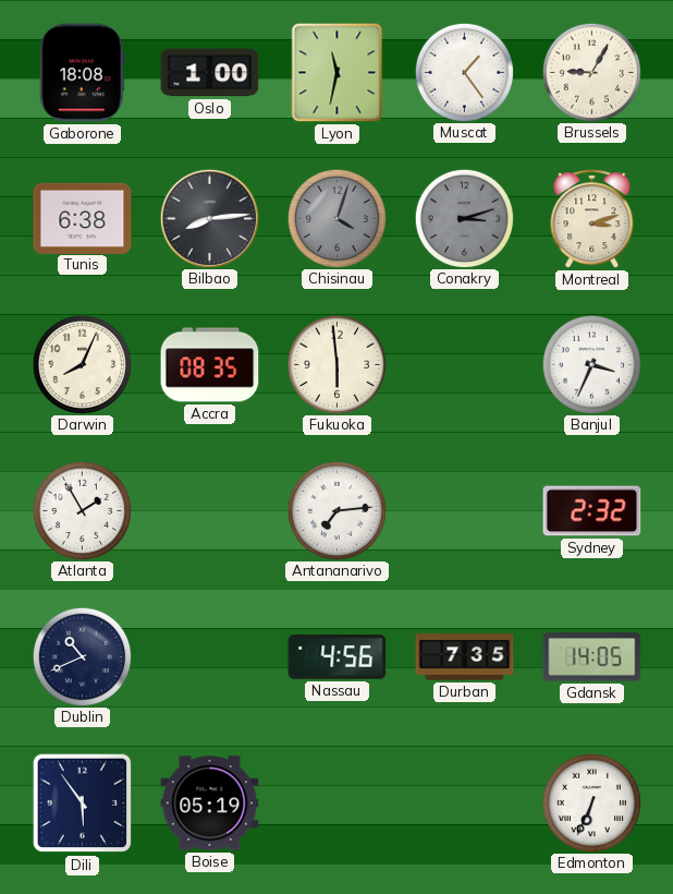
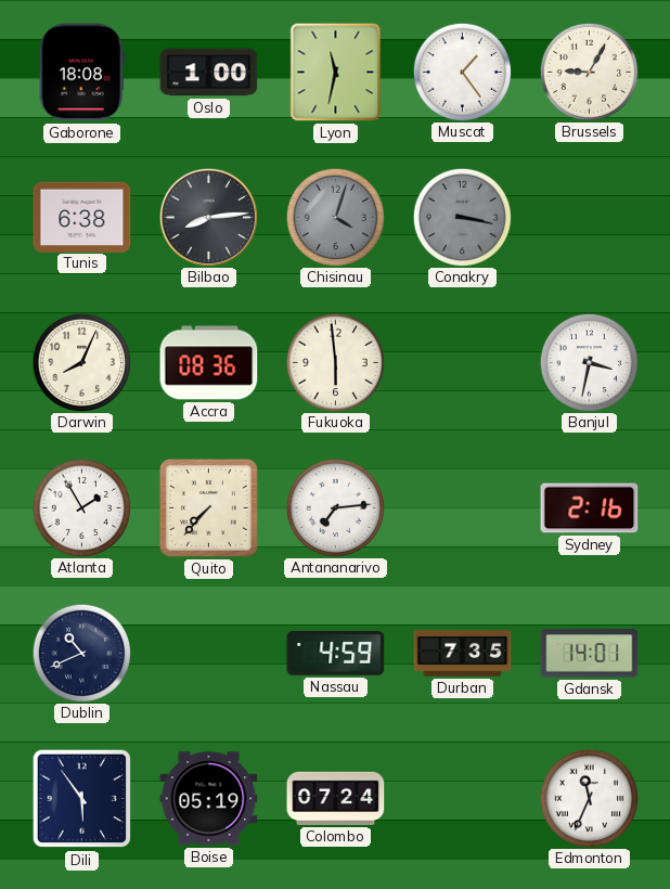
Conakry: 3:12 -> 3:17 (462, 217)
Montreal: 3:12 -> none (592, 219)
Accra: 08:35 -> 08:36 (209, 363)
Banjul: 3:34 -> 3:32 (589, 362)
Quito: none -> 7:37 (208, 507)
Sydney: 2:32 -> 2:16 (590, 508)
Nassau: 4:56 -> 4:59 (336, 654)
Gdansk: 14:05 -> 14:01 (590, 654)
Colombo: none -> 07:24 (336, 798)
Edmonton: 6:34 -> 11:34 (589, 798)
